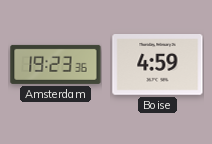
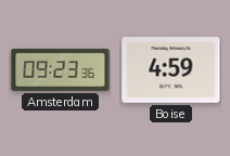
Amsterdam: 19:23 -> 09:23 (61, 69)
